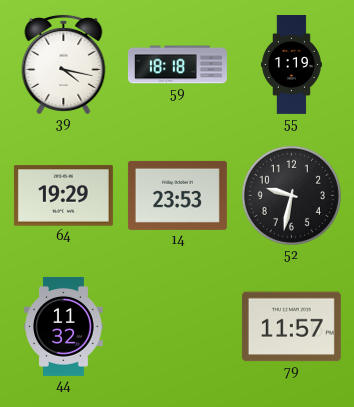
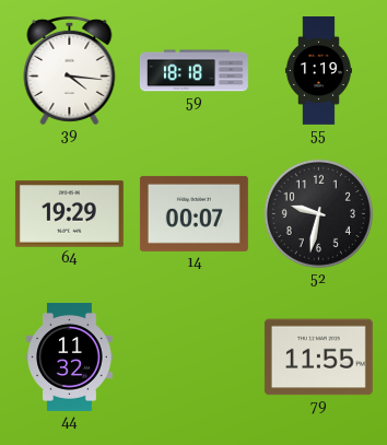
39: 4:17 -> 4:16 (70, 70)
14: 23:53 -> 00:07 (193, 213)
79: 11:57 -> 11:55 (318, 358)
